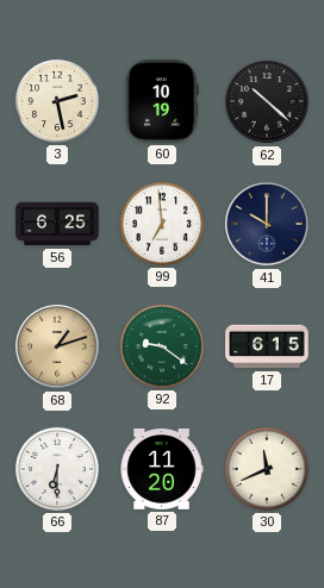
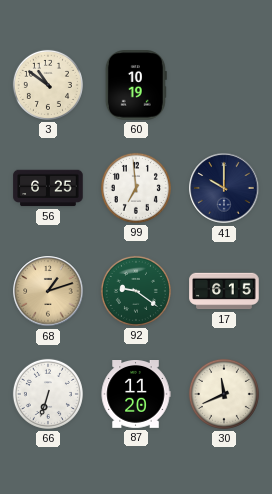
3: 2:28 -> 10:51 (48, 85)
62: 10:22 -> none (267, 101)
66: 6:30 -> 6:33 (48, 394)
